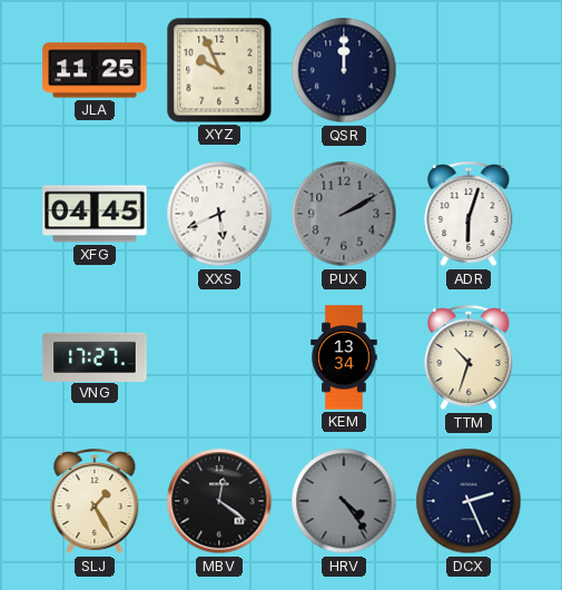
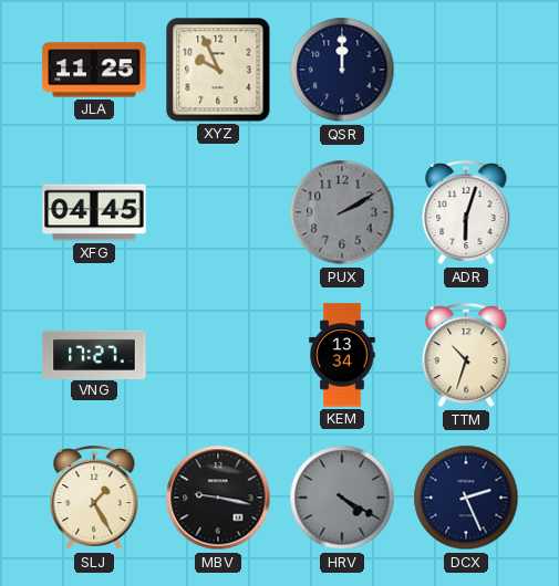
XXS: 5:41 -> none (219, 214)
MBV: 12:21 -> 9:17 (218, 498)
HRV: 4:24 -> 4:20 (342, 498)
